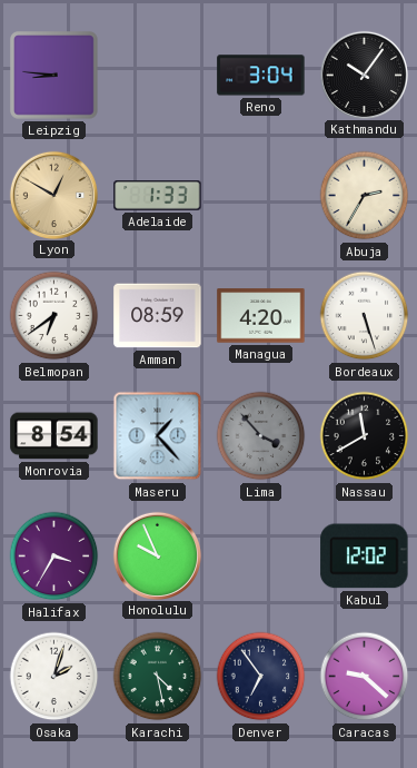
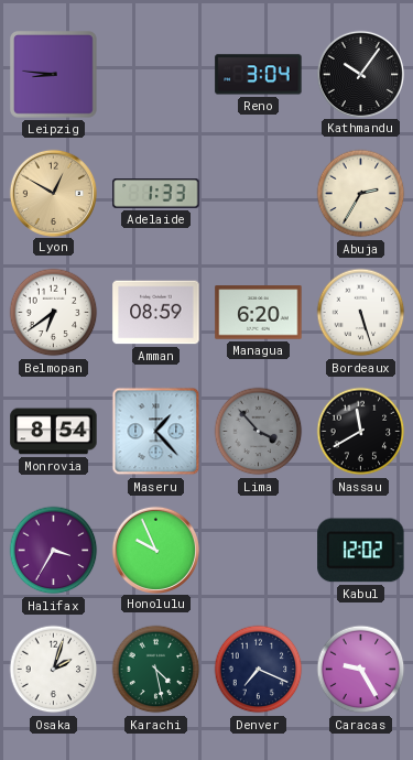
Managua: 4:20 -> 6:20 (259, 313)
Denver: 6:54 -> 7:19 (259, 670)
Caracas: 9:22 -> 9:25 (361, 670)
